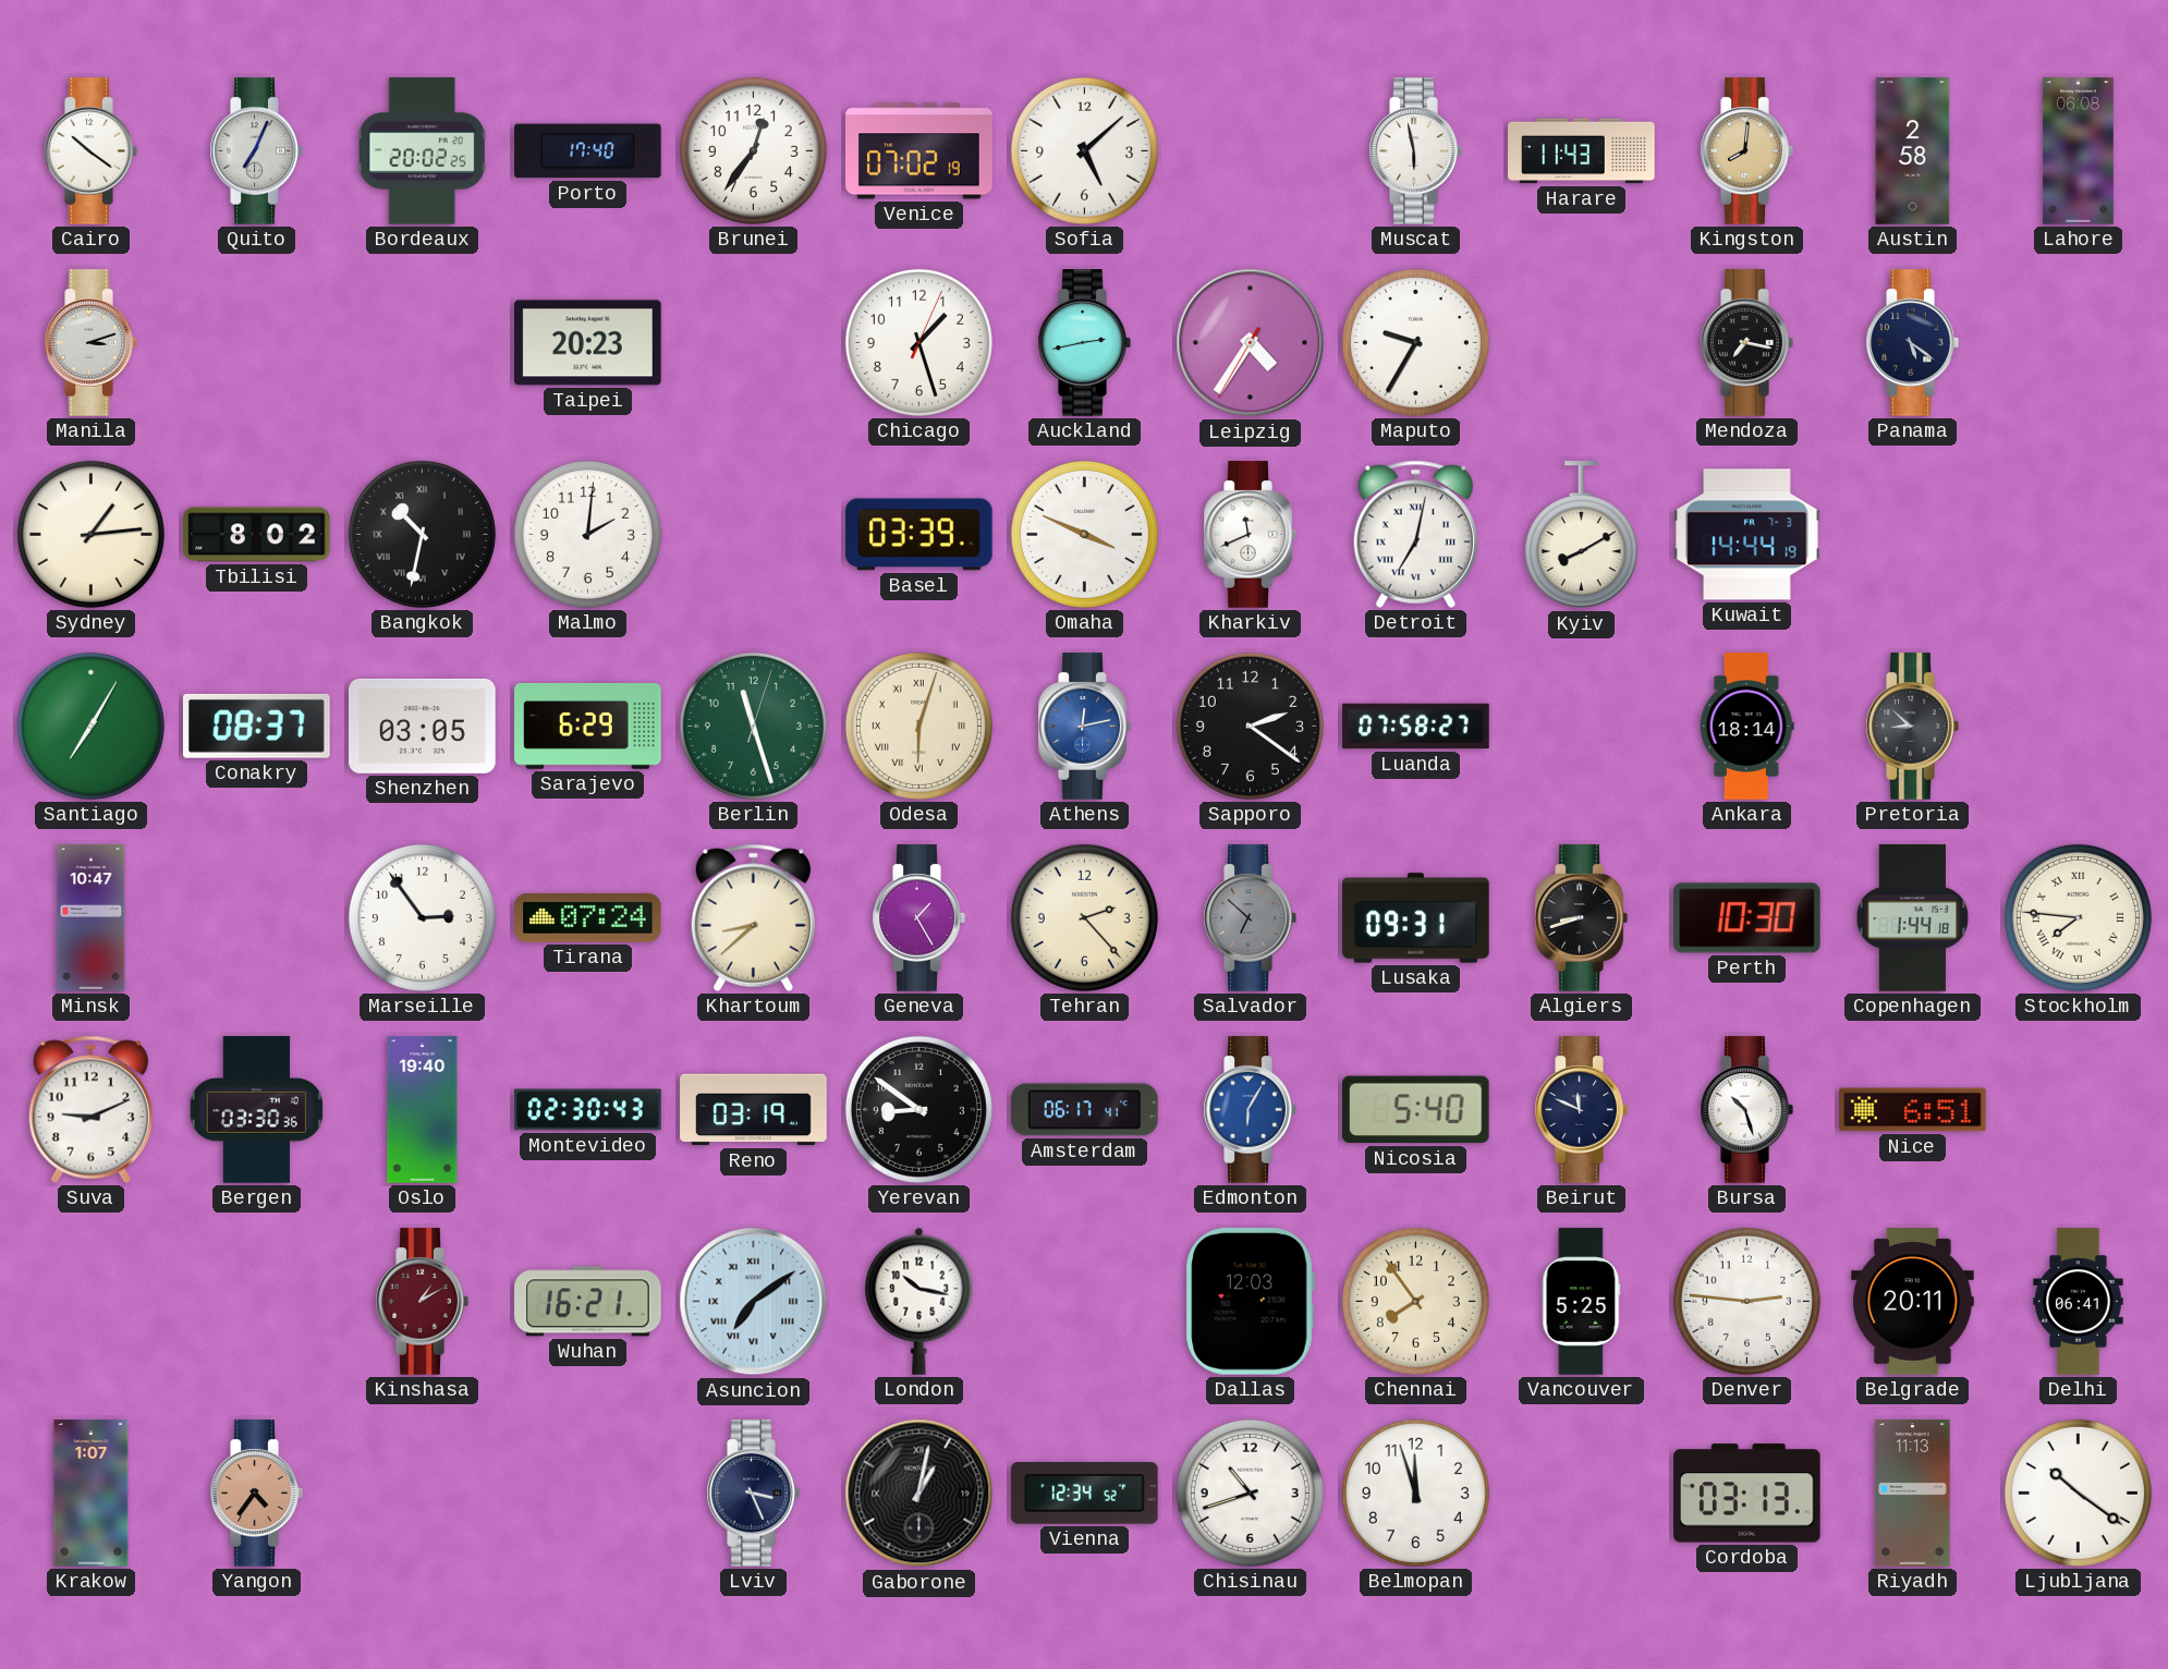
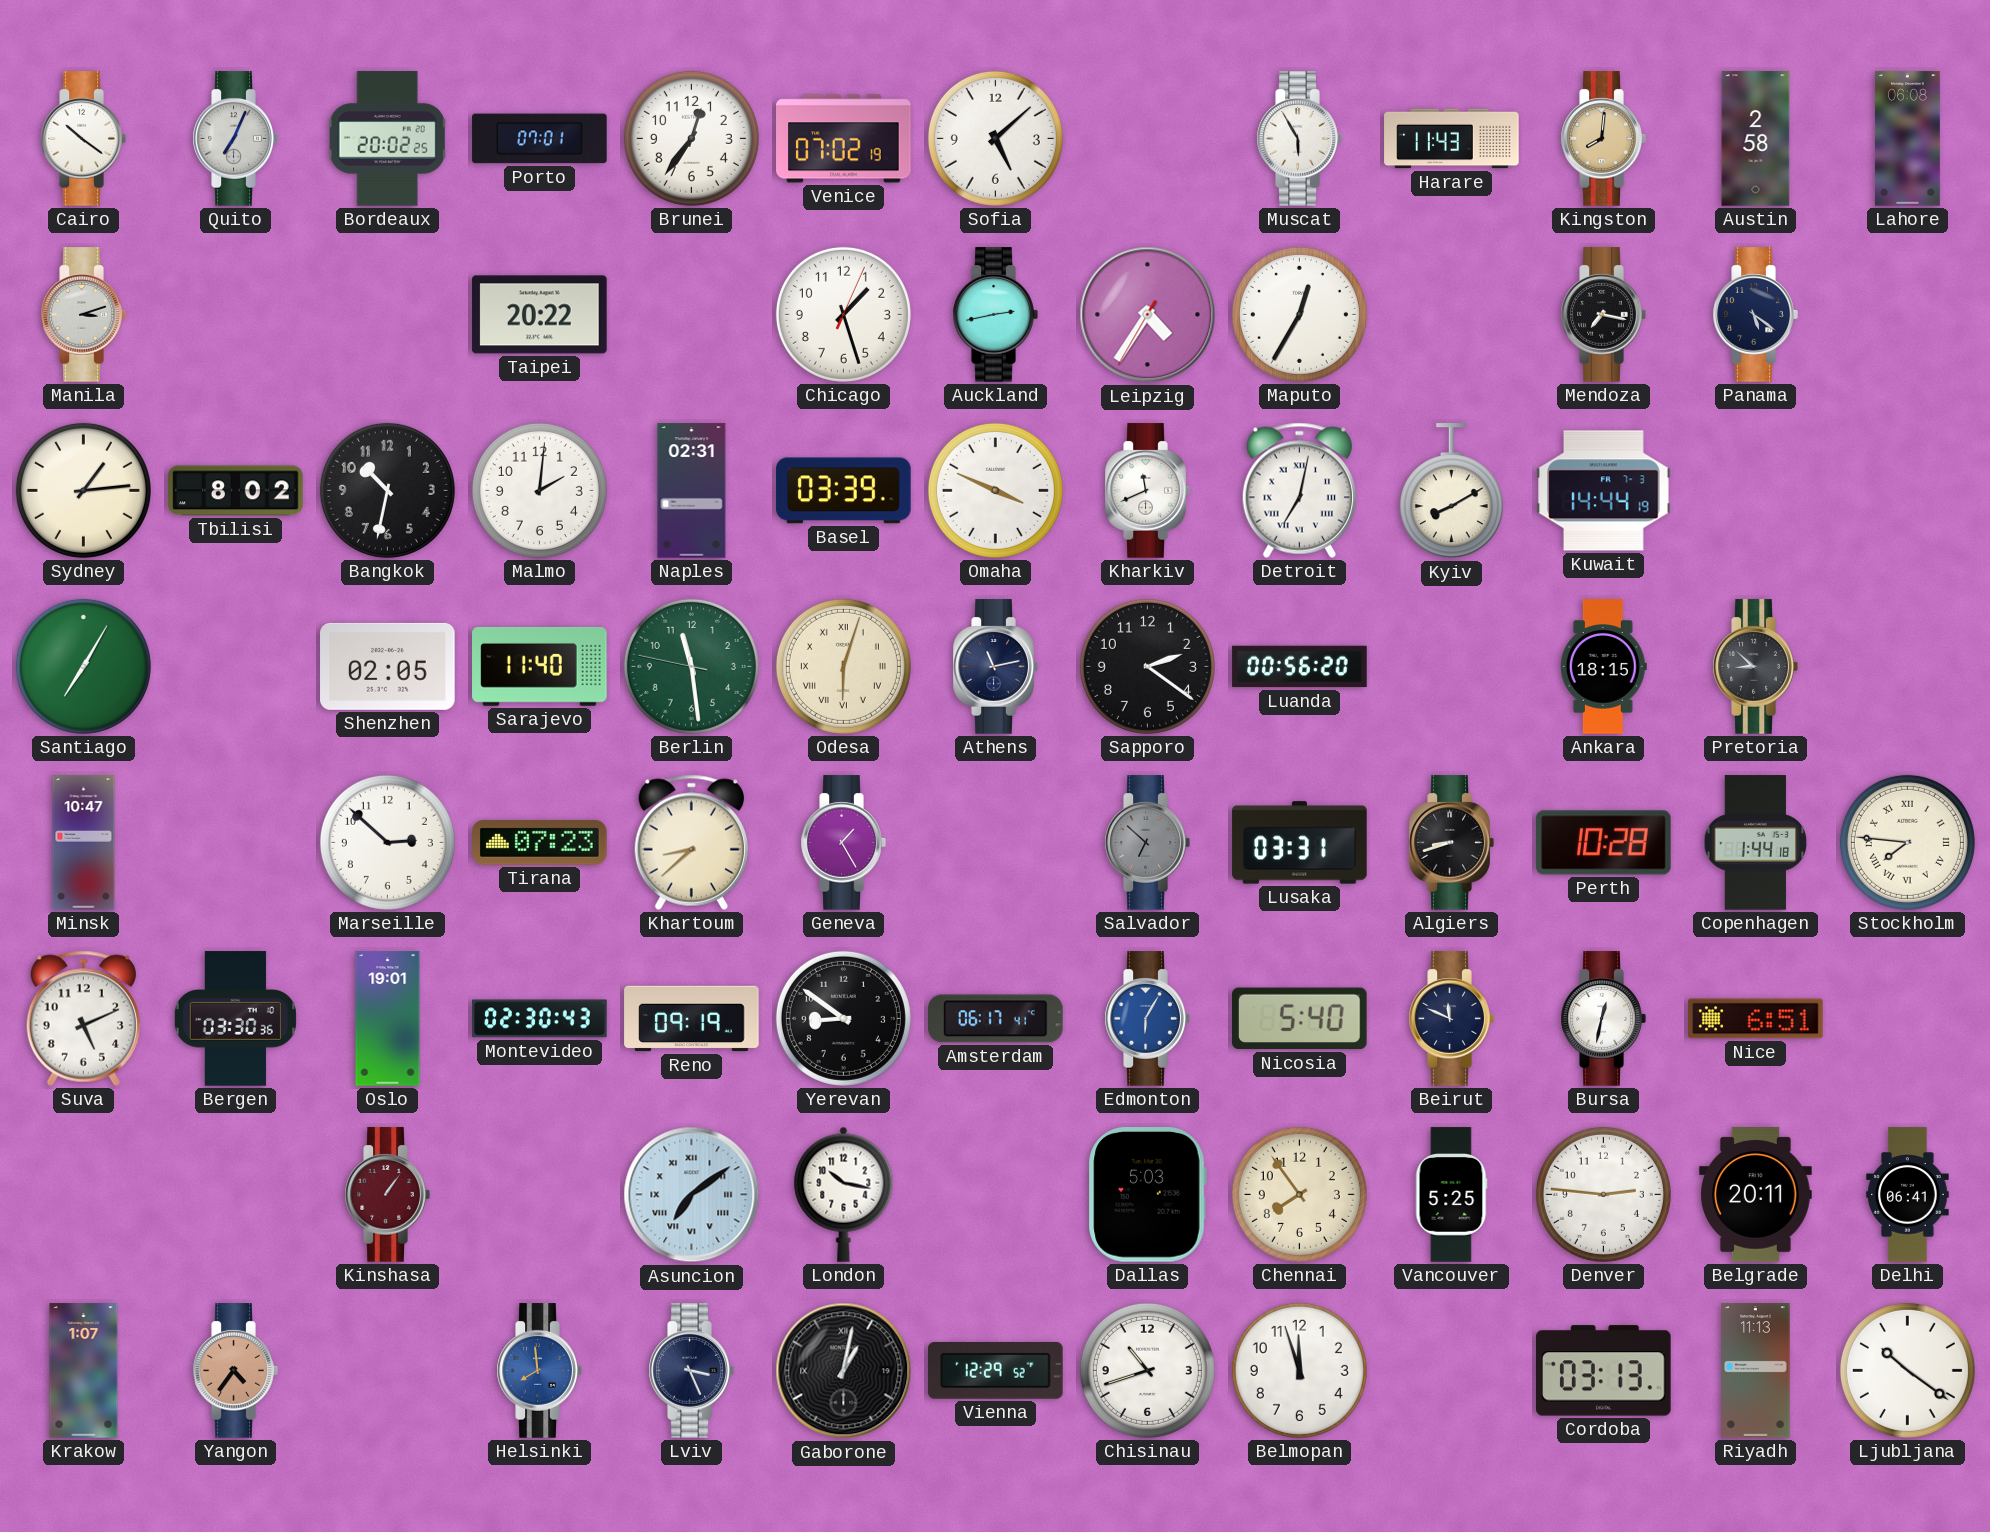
Porto: 17:40 -> 07:01 (540, 139)
Muscat: 5:58 -> 5:55 (1299, 139)
Taipei: 20:23 -> 20:22 (540, 315)
Maputo: 9:35 -> 12:35 (1299, 314)
Bangkok numerals: Roman -> Arabic (387, 490)
Naples: none -> 02:31 (692, 491)
Conakry: 08:37 -> none (257, 726)
Shenzhen: 03:05 -> 02:05 (388, 666)
Sarajevo: 6:29 -> 11:40 (540, 666)
Berlin: 11:27 -> 11:28 (691, 666)
Athens: 12:13 -> 11:13 (995, 667)
Athens dial: blue -> navy (995, 667)
Luanda: 07:58 -> 00:56 (1300, 667)
Ankara: 18:14 -> 18:15 (1603, 667)
Marseille: 2:54 -> 2:52 (387, 842)
Tirana: 07:24 -> 07:23 (540, 842)
Tehran: 2:23 -> none (1084, 917)
Lusaka: 09:31 -> 03:31 (1300, 843)
Perth: 10:30 -> 10:28 (1604, 843)
Suva: 9:11 -> 5:11 (83, 1018)
Oslo: 19:40 -> 19:01 (388, 1019)
Reno: 03:19 -> 09:19 (692, 1019)
Bursa: 10:27 -> 12:32 (1603, 1019)
Kinshasa: 1:10 -> 1:06 (387, 1195)
Wuhan: 16:21 -> none (588, 1302)
Dallas: 12:03 -> 5:03 (1147, 1195)
Helsinki: none -> 7:59 (539, 1371)
Vienna: 12:34 -> 12:29 (996, 1371)
